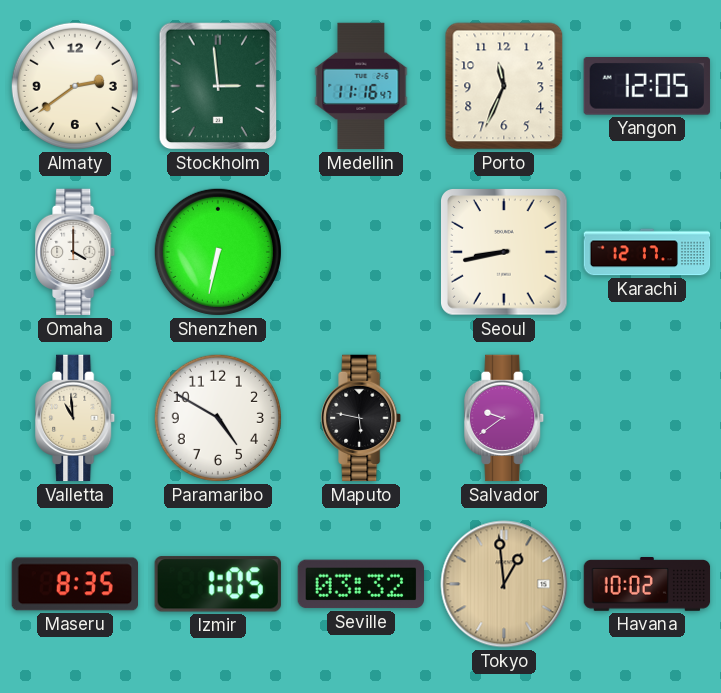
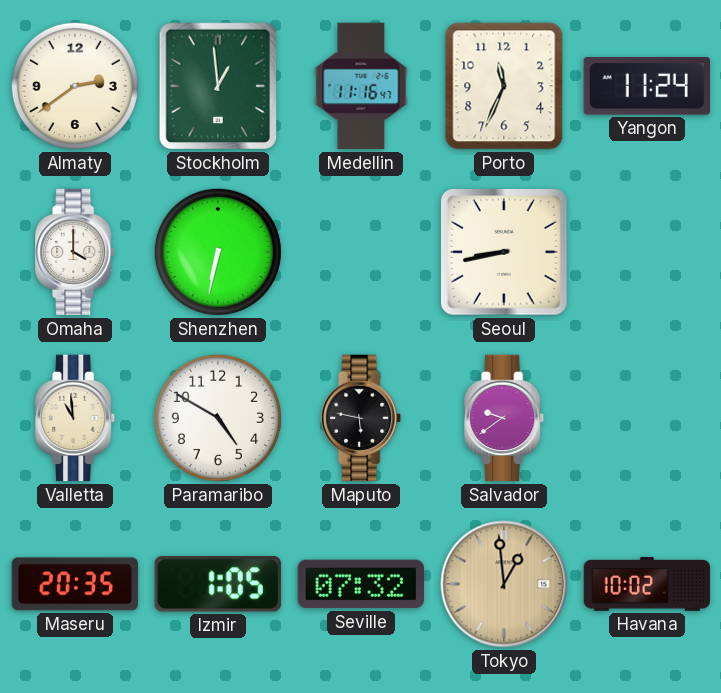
Stockholm: 2:59 -> 12:59 (218, 86)
Yangon: 12:05 -> 11:24 (647, 87)
Karachi: 12:17 -> none (647, 252)
Maseru: 8:35 -> 20:35 (74, 584)
Seville: 03:32 -> 07:32 (360, 584)
